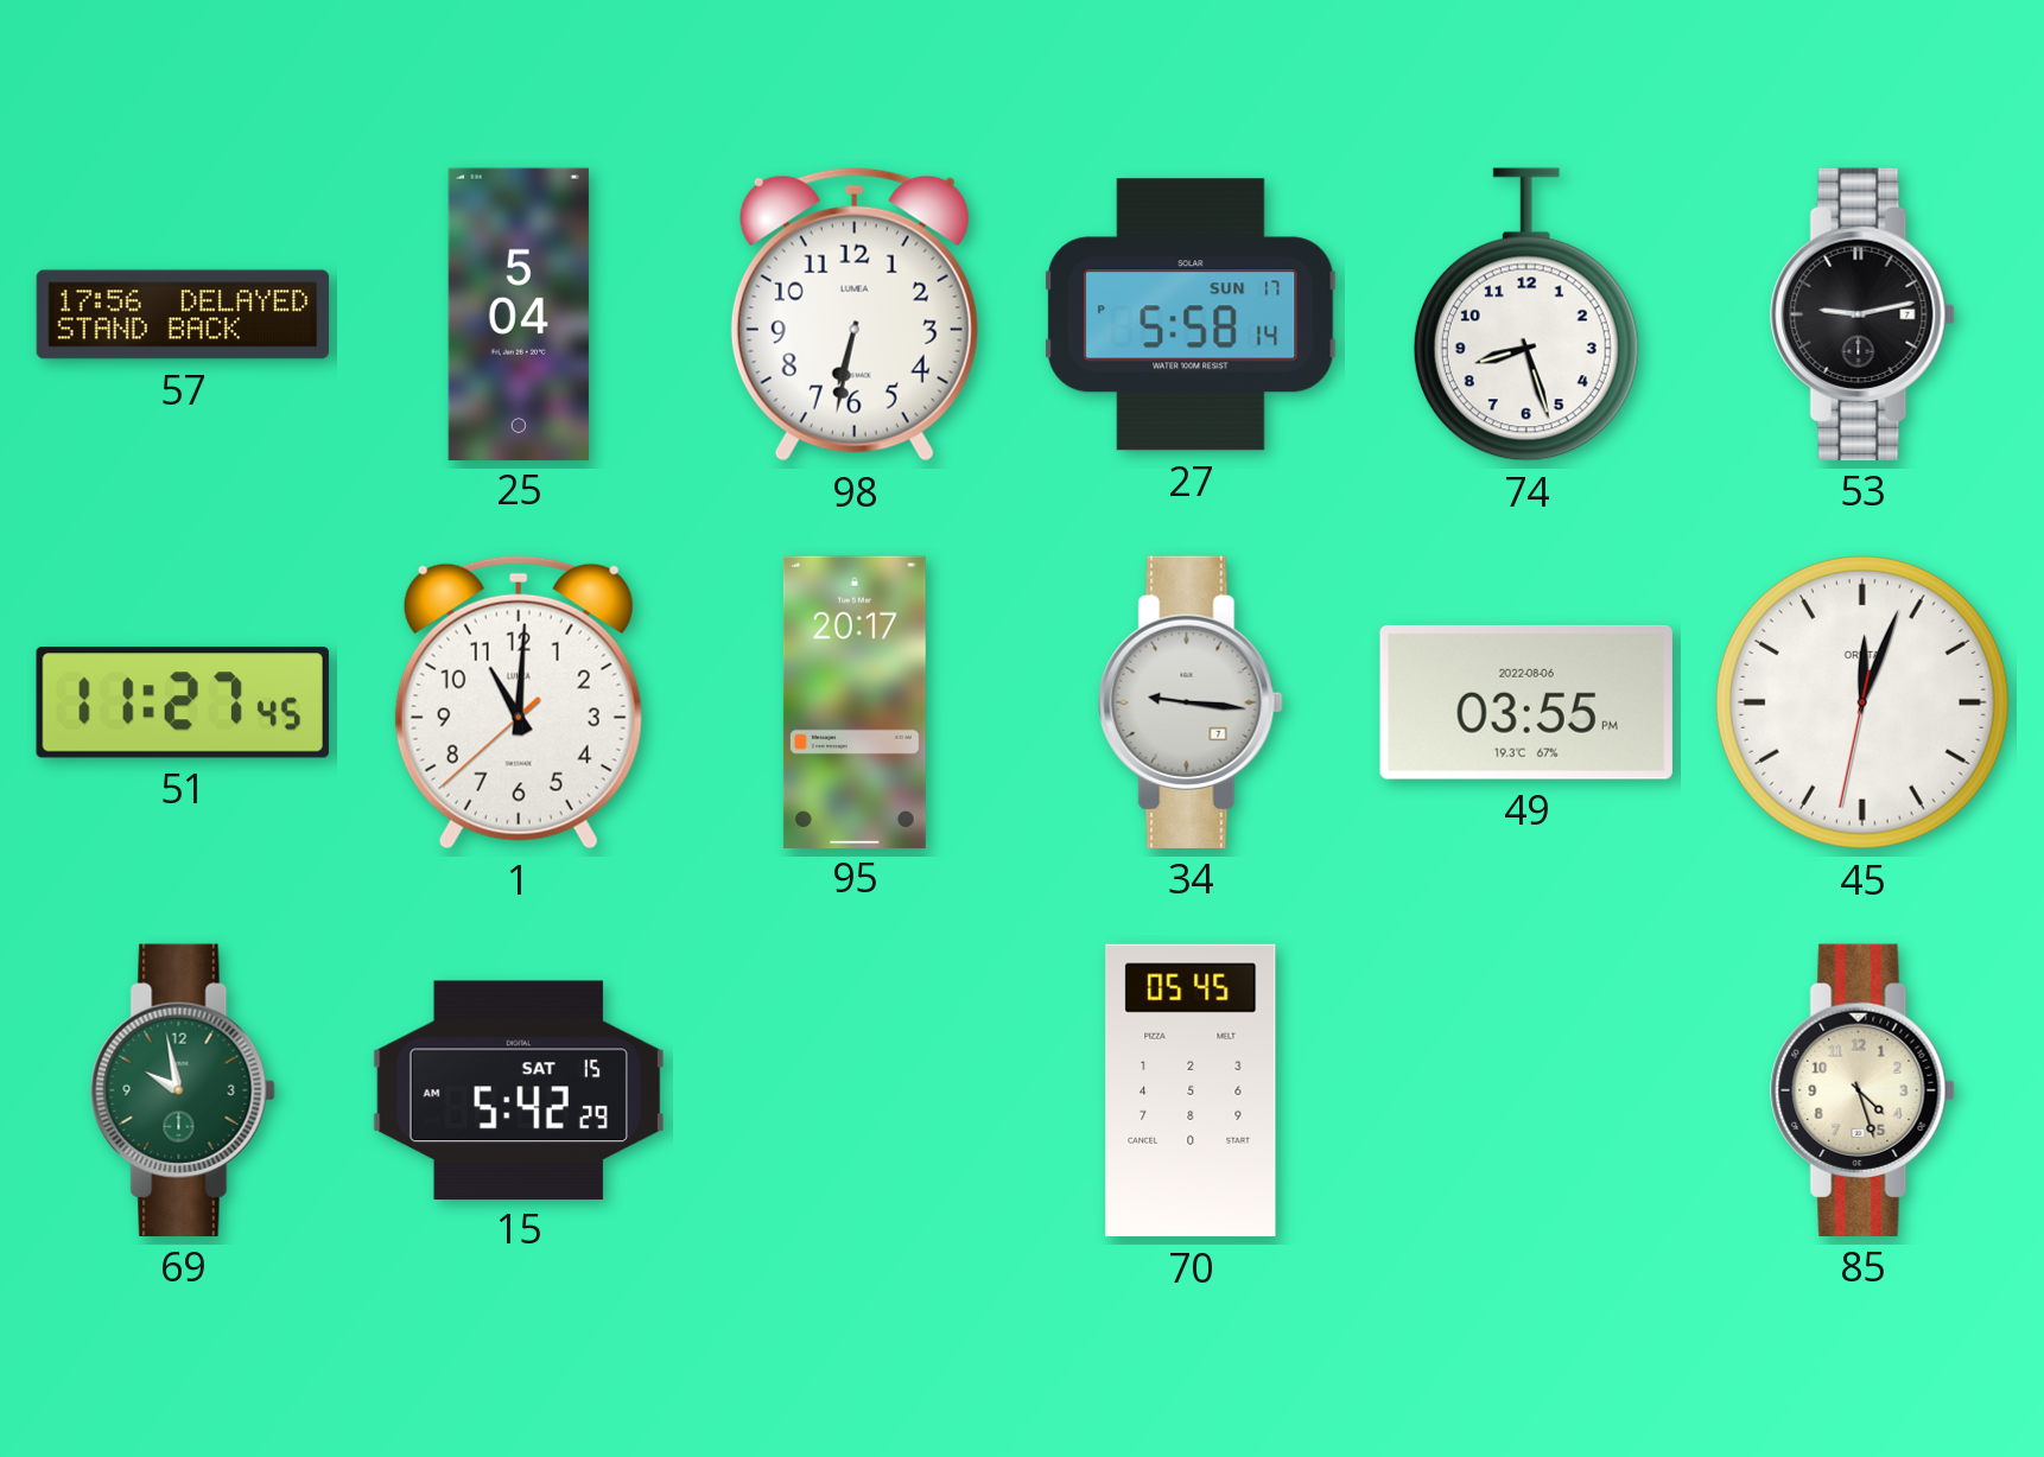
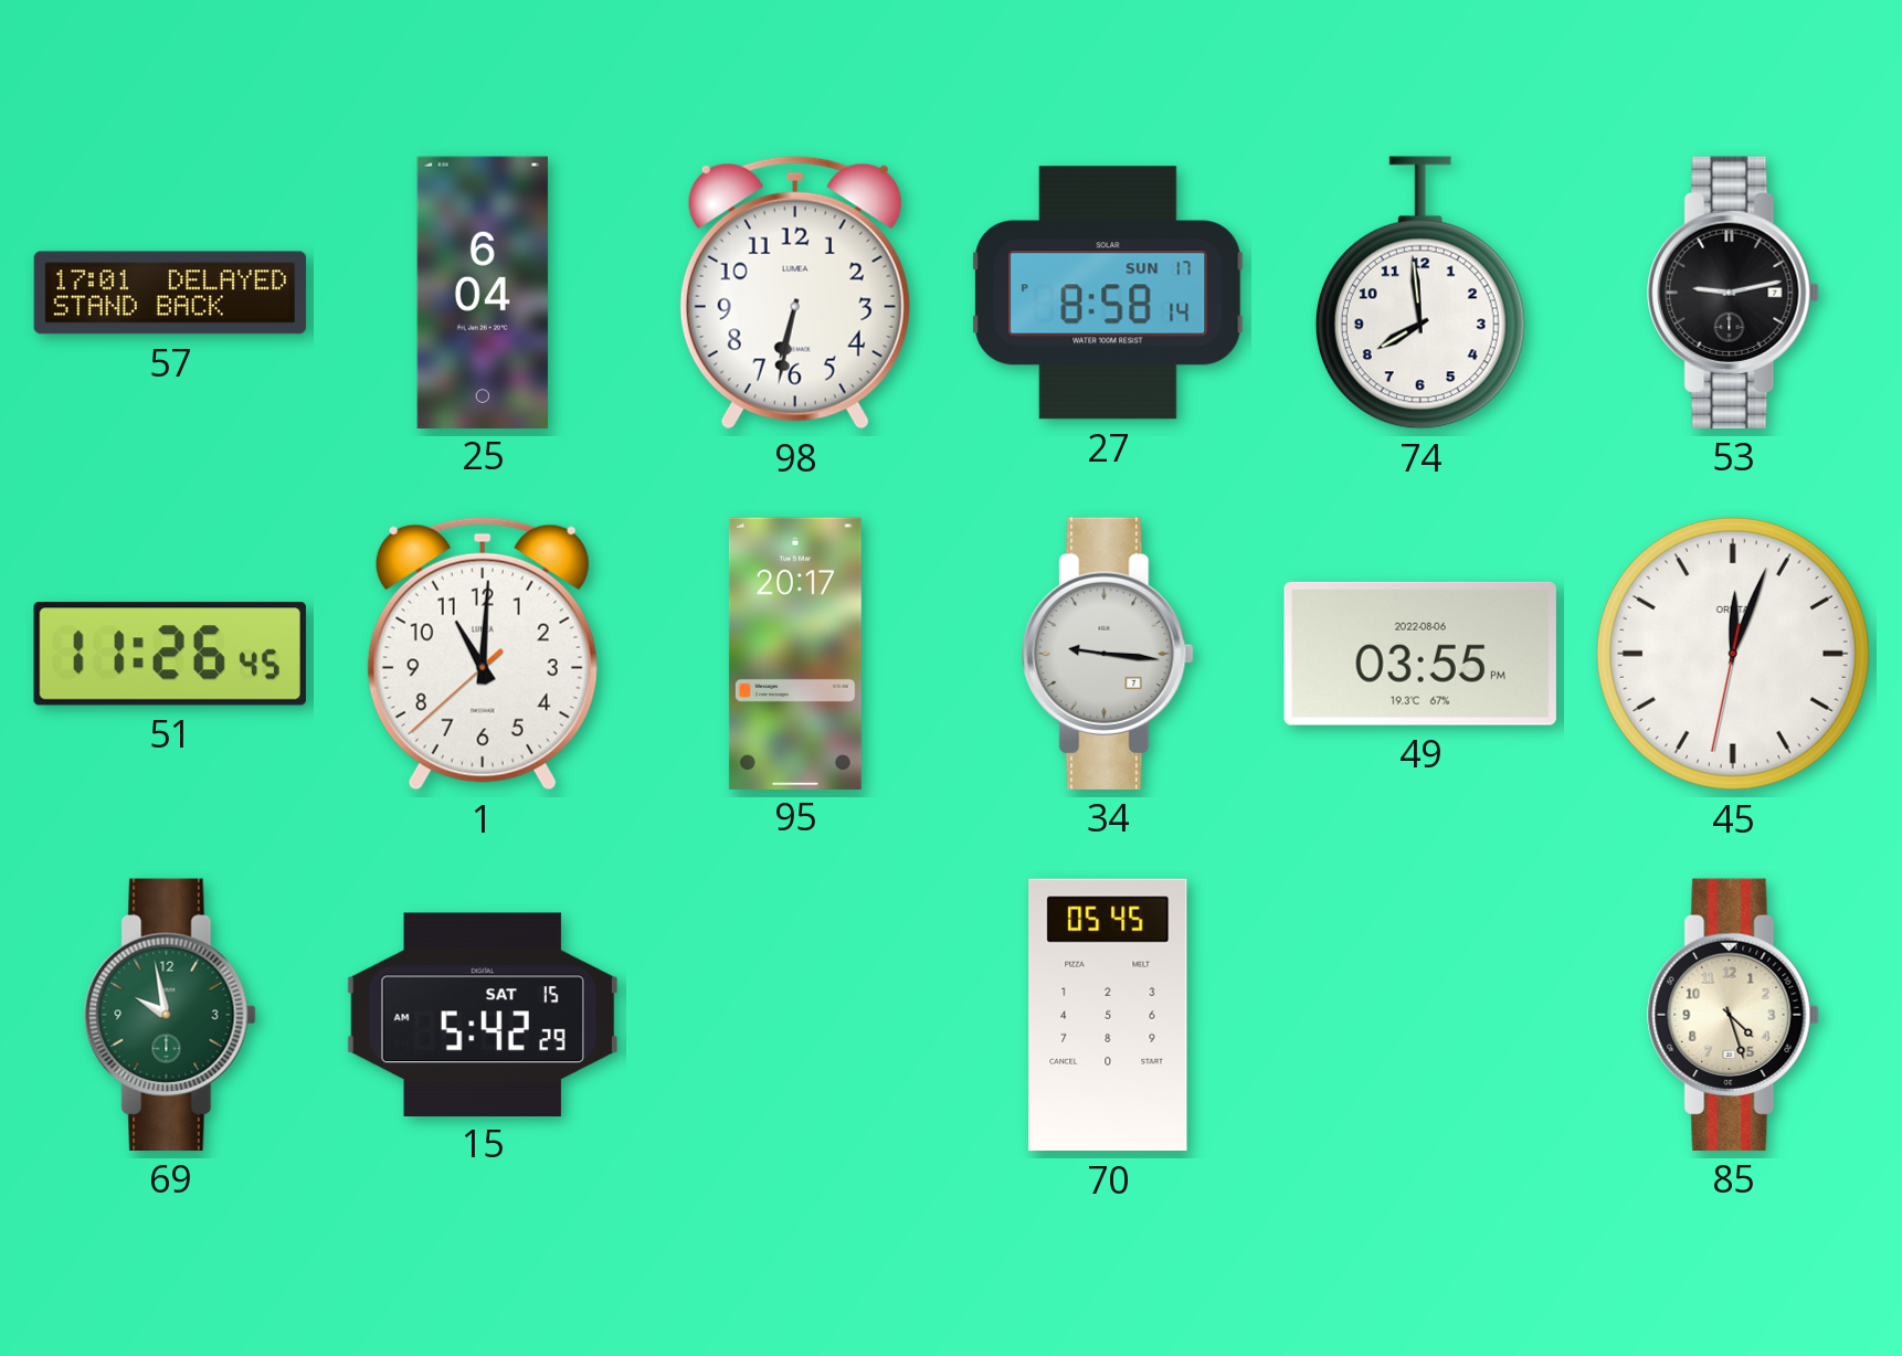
57: 17:56 -> 17:01 (170, 293)
25: 5:04 -> 6:04 (483, 292)
27: 5:58 -> 8:58 (1108, 293)
74: 8:27 -> 7:59 (1420, 293)
51: 11:27 -> 11:26 (170, 654)
